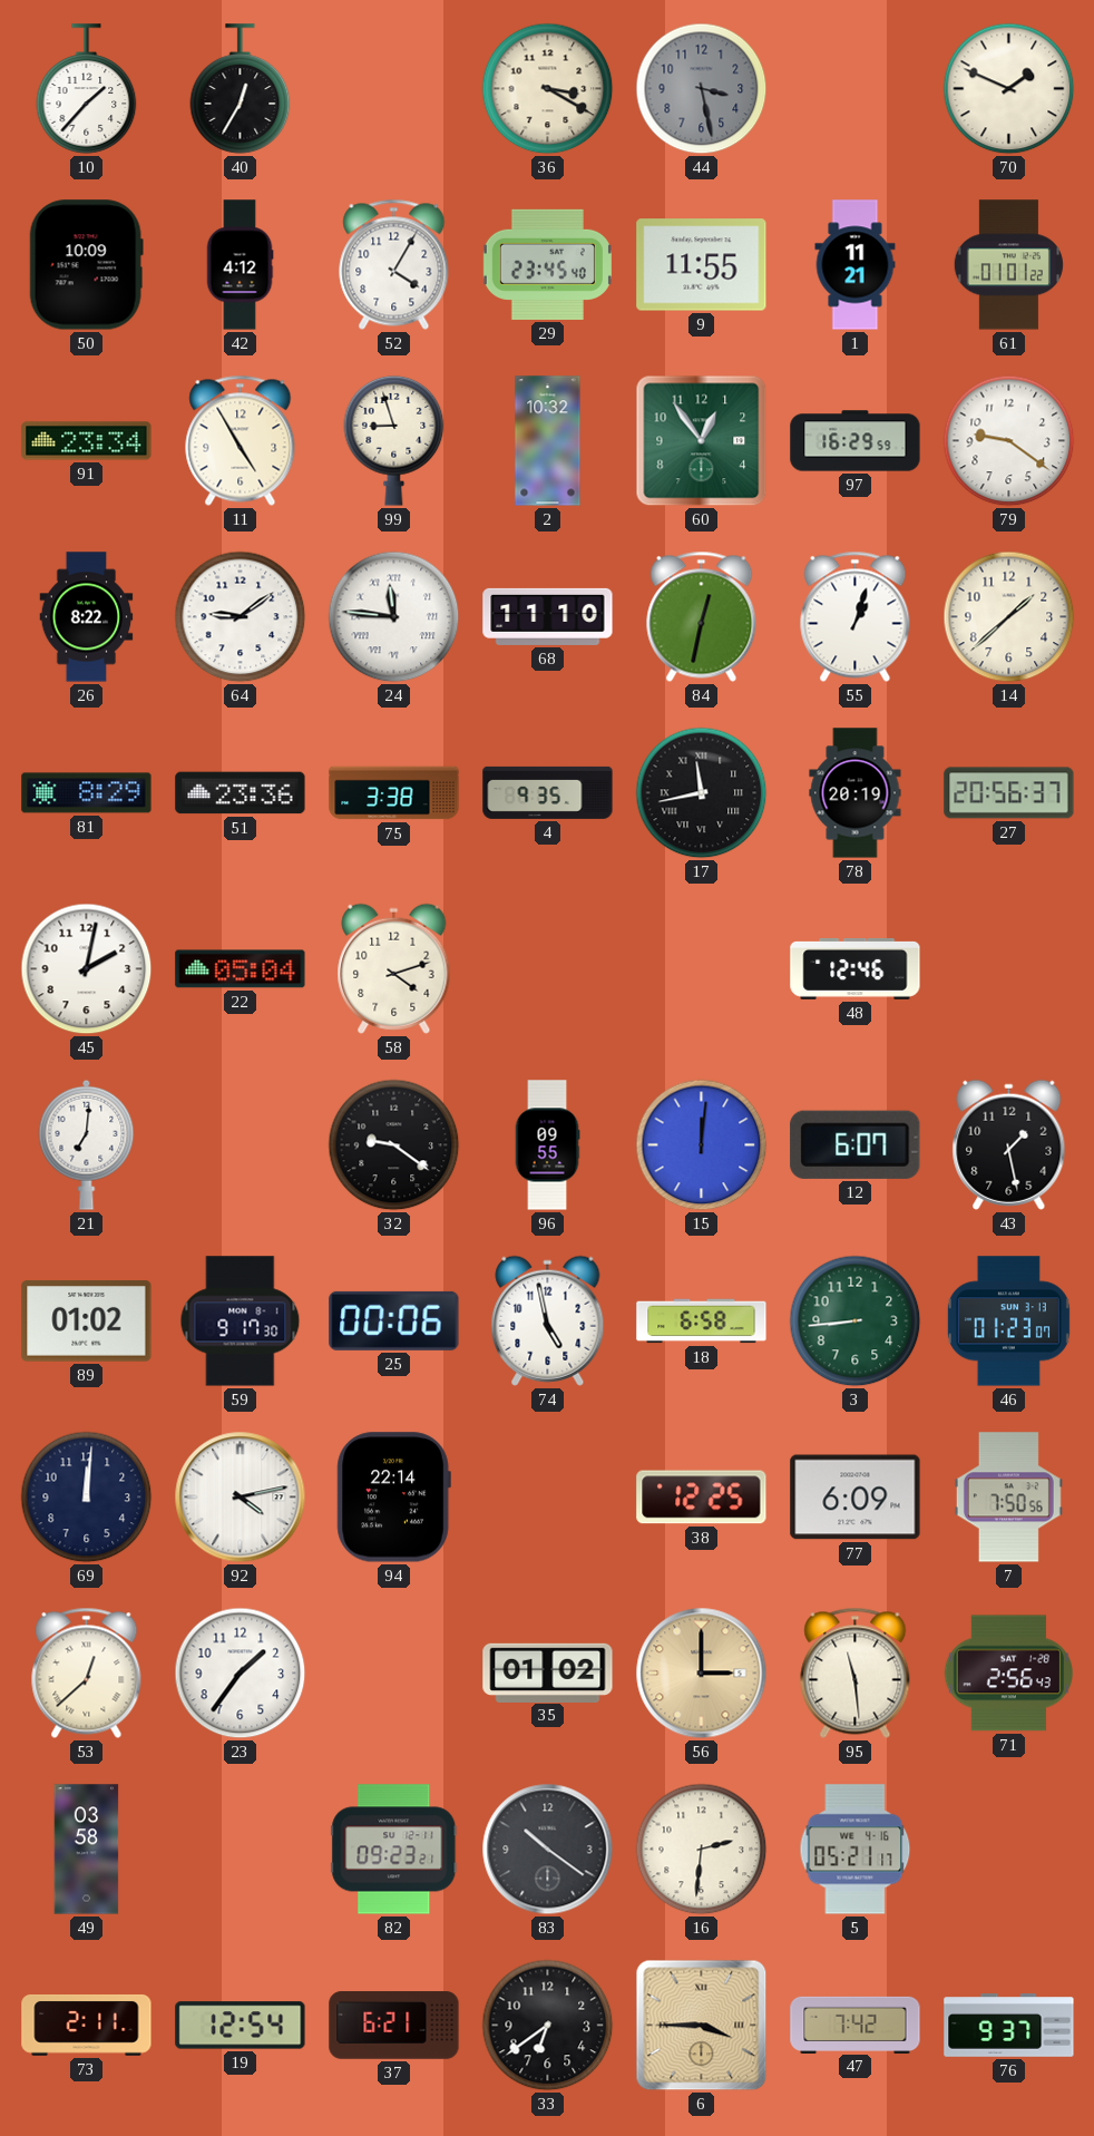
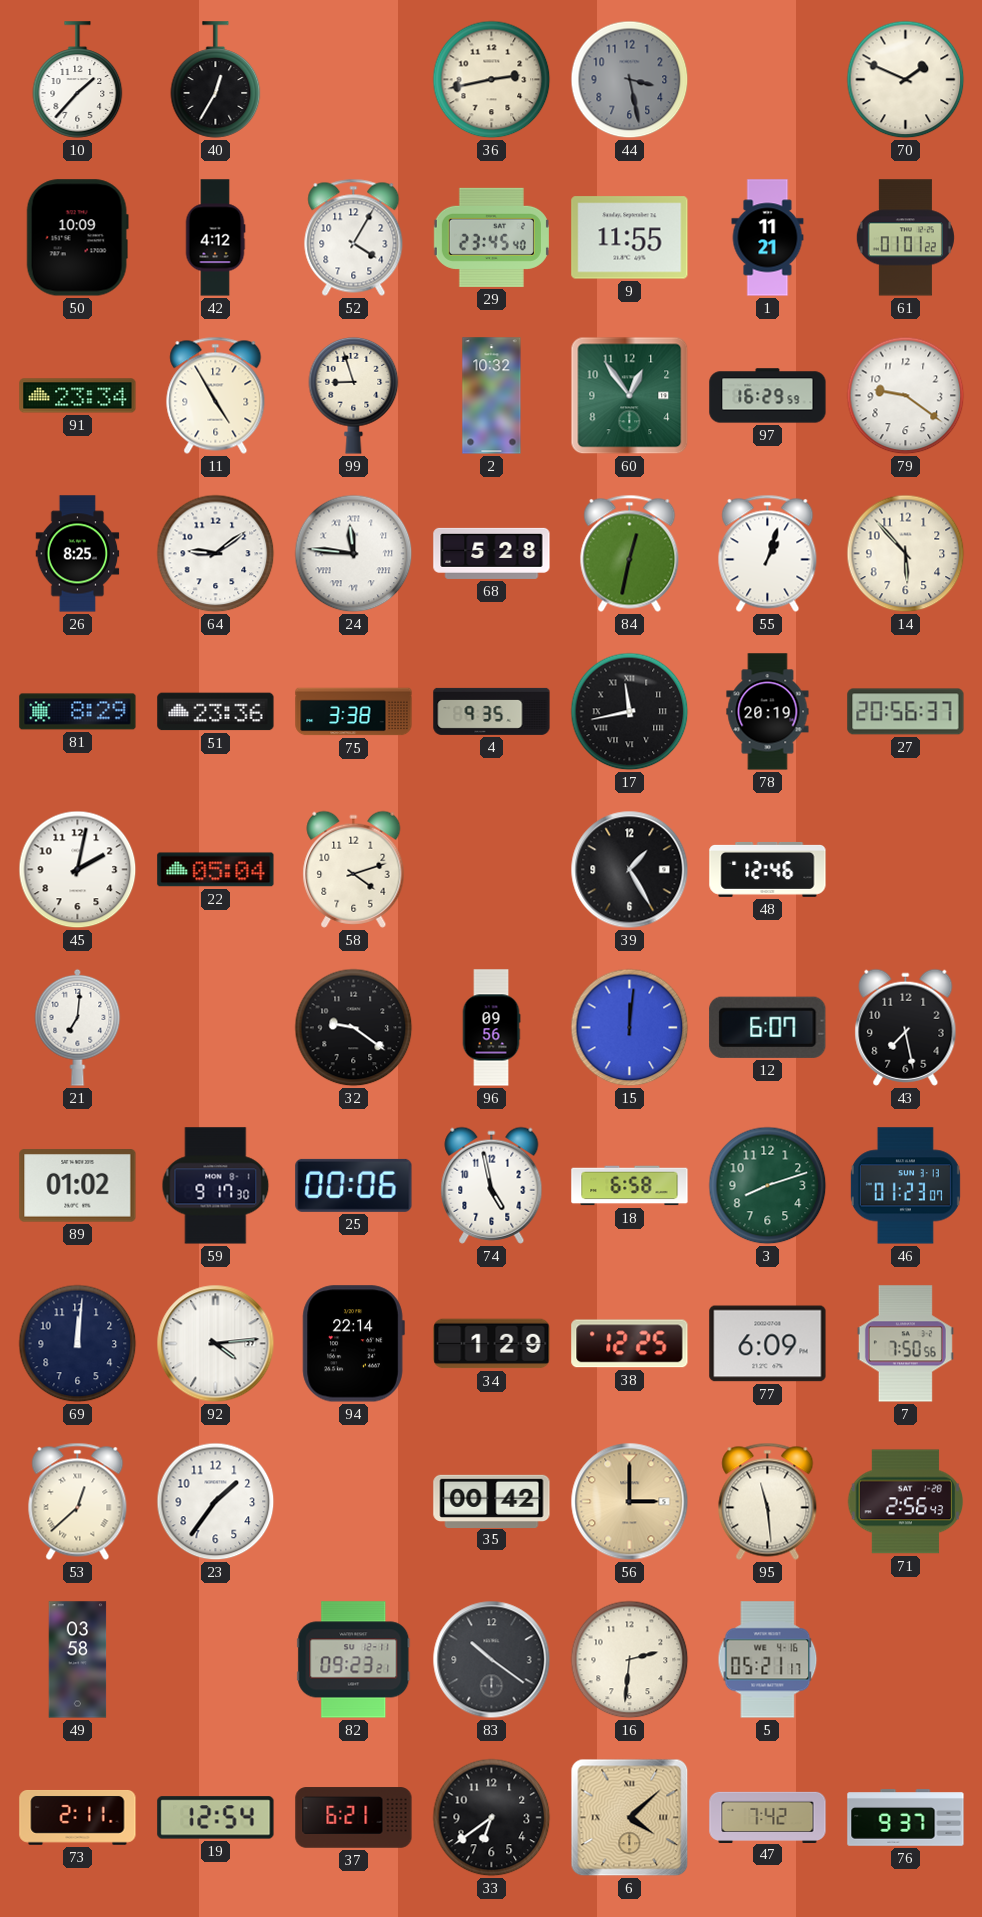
36: 3:20 -> 2:43 (492, 80)
26: 8:22 -> 8:25 (78, 554)
68: 11:10 -> 5:28 (492, 553)
14: 1:38 -> 5:53 (906, 554)
39: none -> 1:25 (630, 870)
96: 09:55 -> 09:56 (491, 1028)
43: 1:28 -> 7:28 (906, 1027)
3: 8:44 -> 8:12 (768, 1186)
92: 4:13 -> 4:14 (216, 1344)
34: none -> 1:29 (492, 1344)
35: 01:02 -> 00:42 (492, 1501)
6: 3:45 -> 4:08 (630, 1818)
